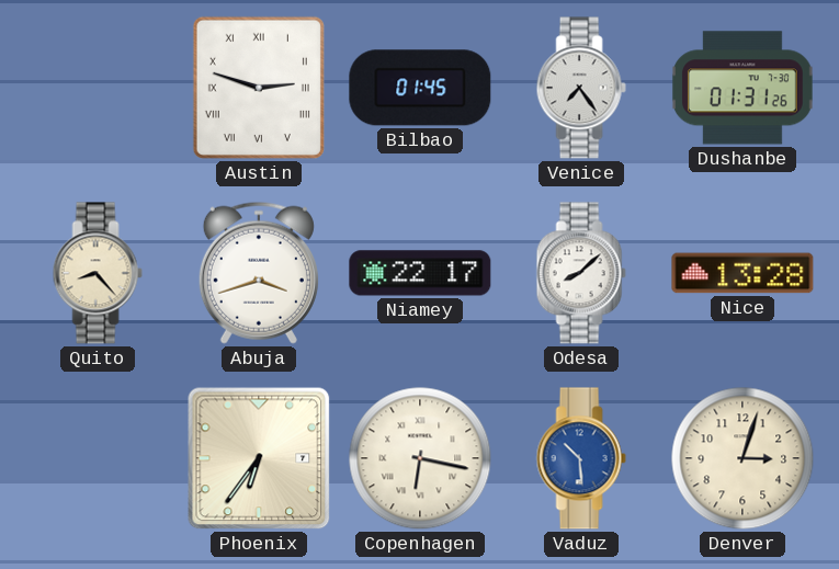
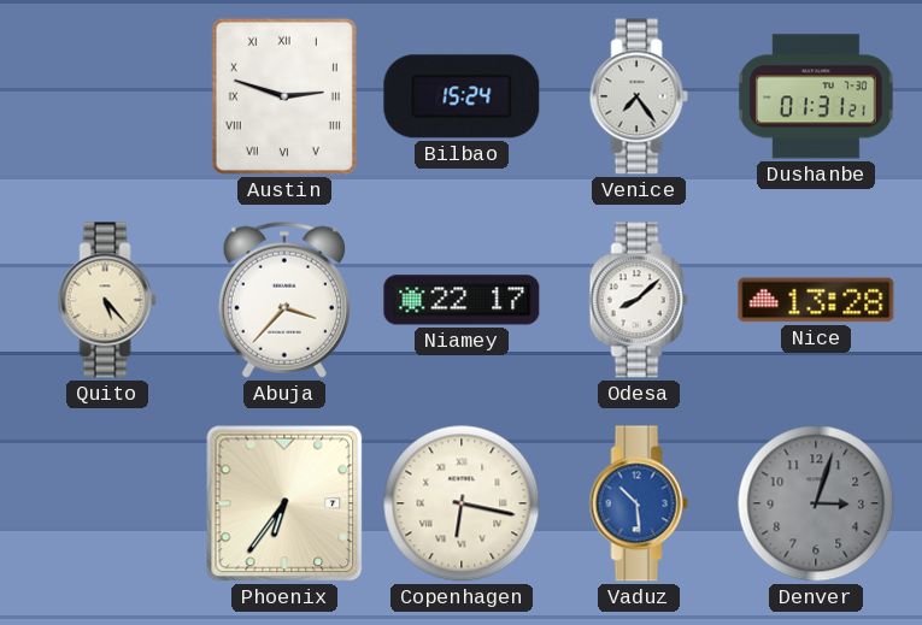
Bilbao: 01:45 -> 15:24 (462, 96)
Dushanbe: 01:31:26 -> 01:31:21 (816, 96)
Quito: 8:23 -> 5:23 (107, 300)
Abuja: 3:42 -> 3:37 (284, 300)
Denver dial: cream -> grey (816, 503)
